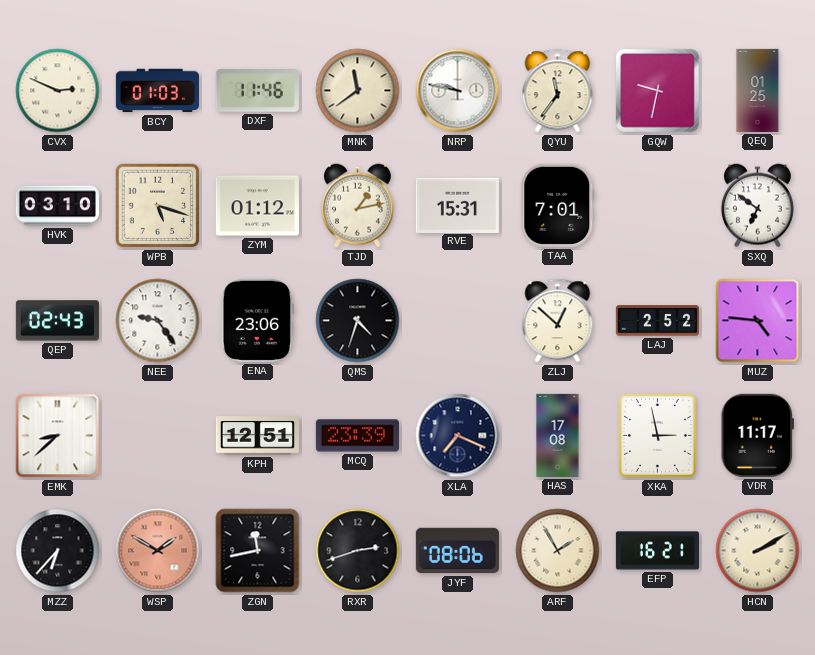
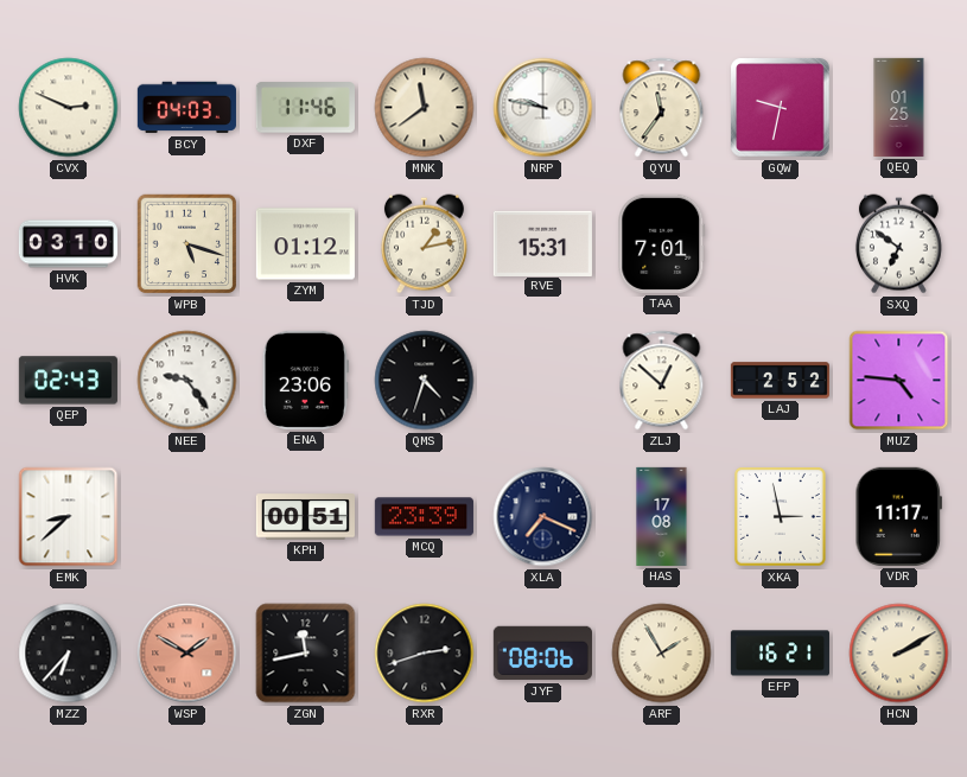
BCY: 01:03 -> 04:03 (186, 108)
KPH: 12:51 -> 00:51 (305, 517)
